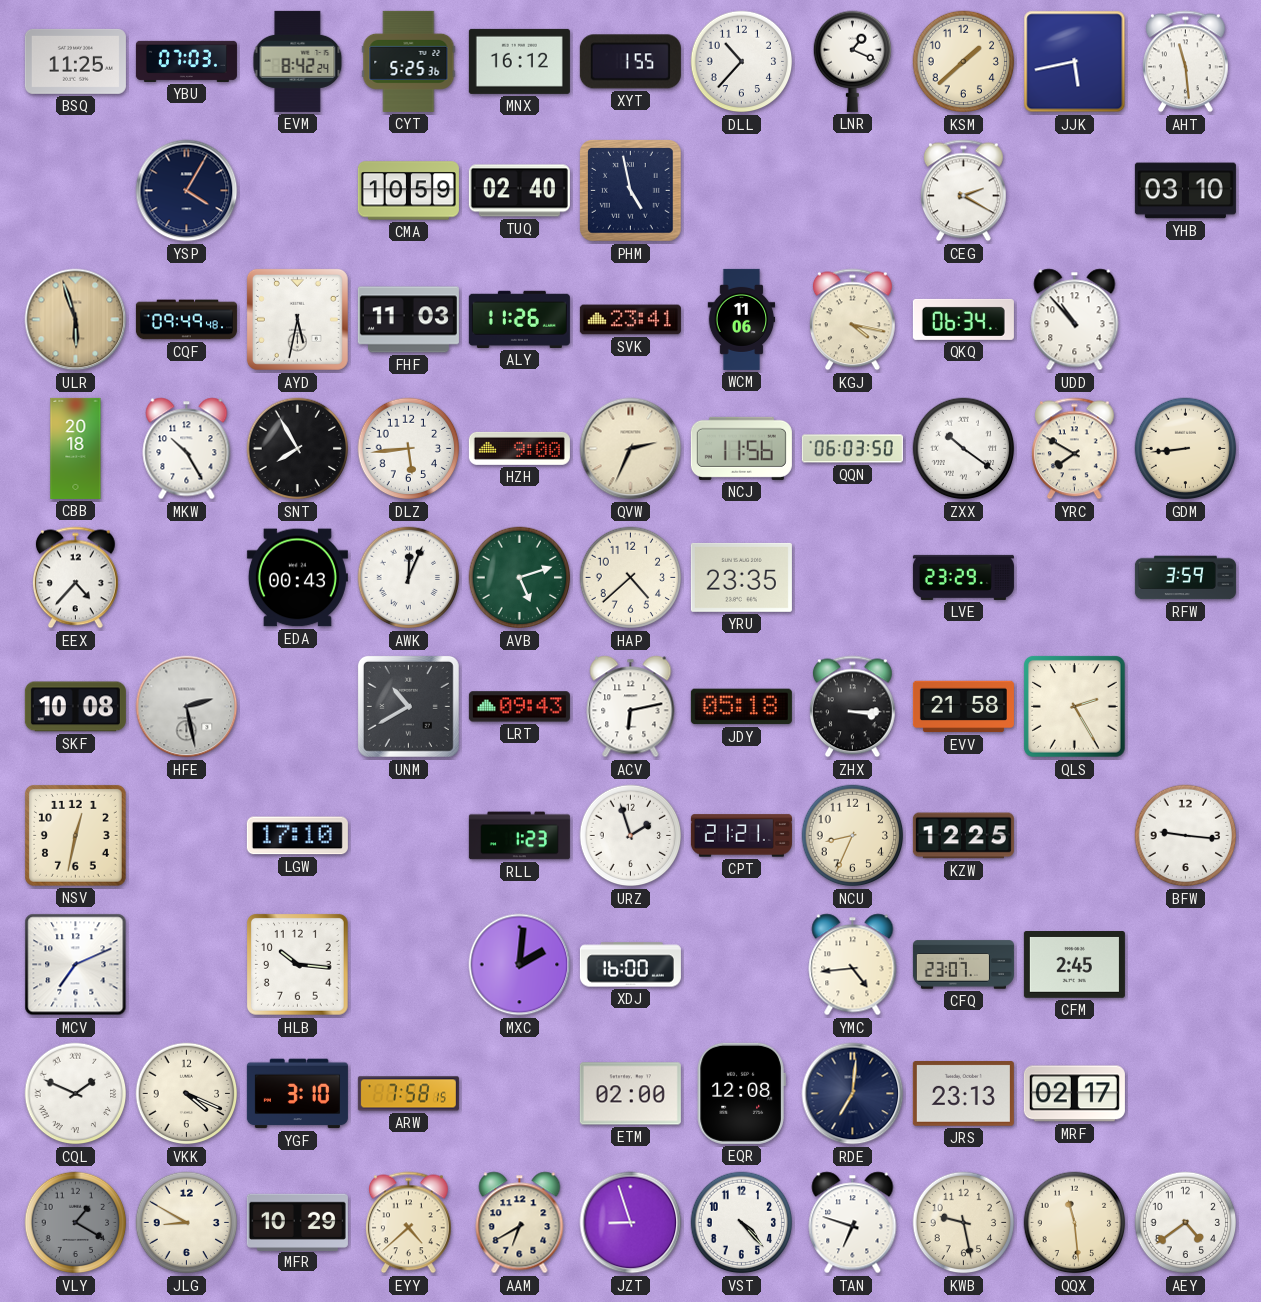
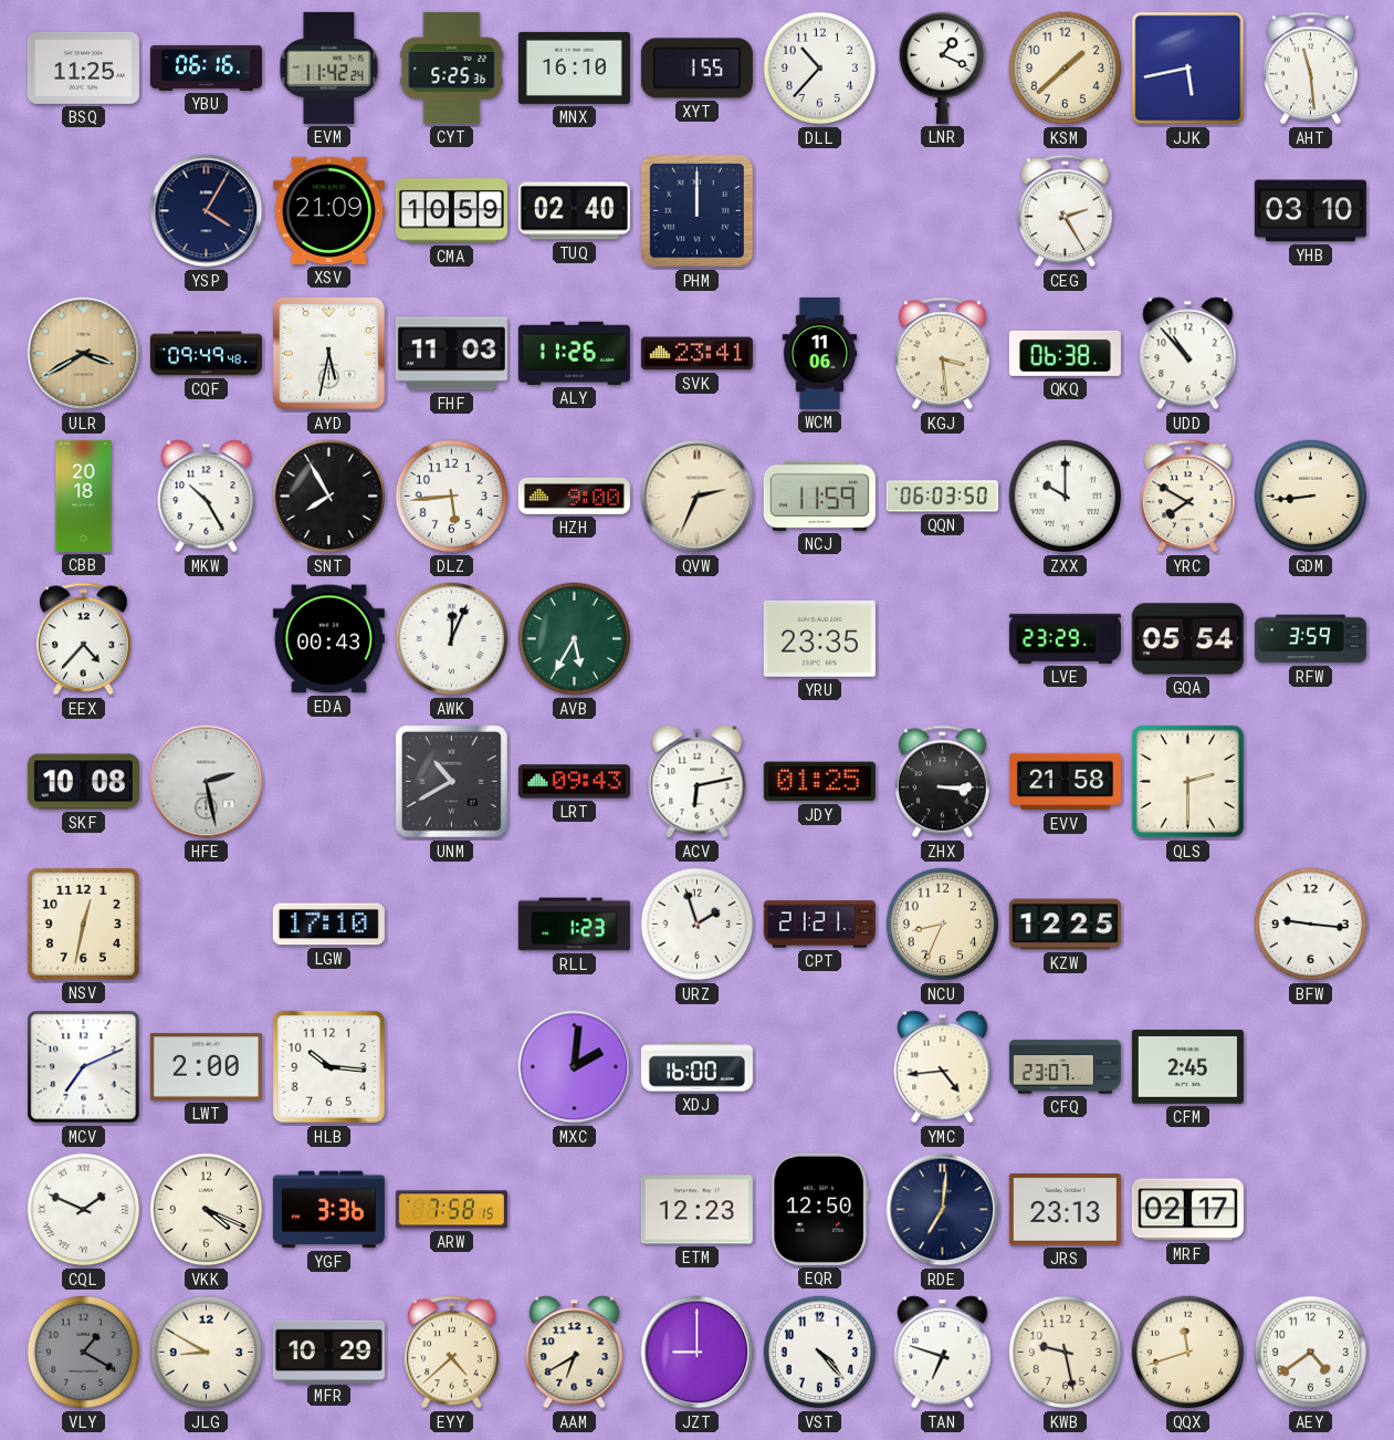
YBU: 07:03 -> 06:16 (206, 67)
EVM: 8:42 -> 11:42 (329, 67)
MNX: 16:12 -> 16:10 (574, 67)
XSV: none -> 21:09 (328, 210)
PHM: 4:58 -> 12:00 (698, 211)
CEG: 2:20 -> 2:25 (1066, 211)
ULR: 5:57 -> 3:40 (84, 354)
KGJ: 4:17 -> 3:29 (943, 354)
QKQ: 06:34 -> 06:38 (1065, 353)
NCJ: 11:56 -> 11:59 (819, 495)
ZXX: 10:21 -> 10:00 (1066, 497)
AVB: 5:12 -> 5:35 (575, 639)
HAP: 4:38 -> none (631, 578)
GQA: none -> 05:54 (1187, 639)
JDY: 05:18 -> 01:25 (819, 782)
QLS: 2:25 -> 2:30 (1187, 781)
LWT: none -> 2:00 (206, 1067)
YGF: 3:10 -> 3:36 (328, 1210)
ETM: 02:00 -> 12:23 (696, 1210)
EQR: 12:08 -> 12:50 (819, 1209)
JZT: 8:57 -> 9:00 (698, 1353)
QQX: 11:29 -> 11:42 (1188, 1353)
